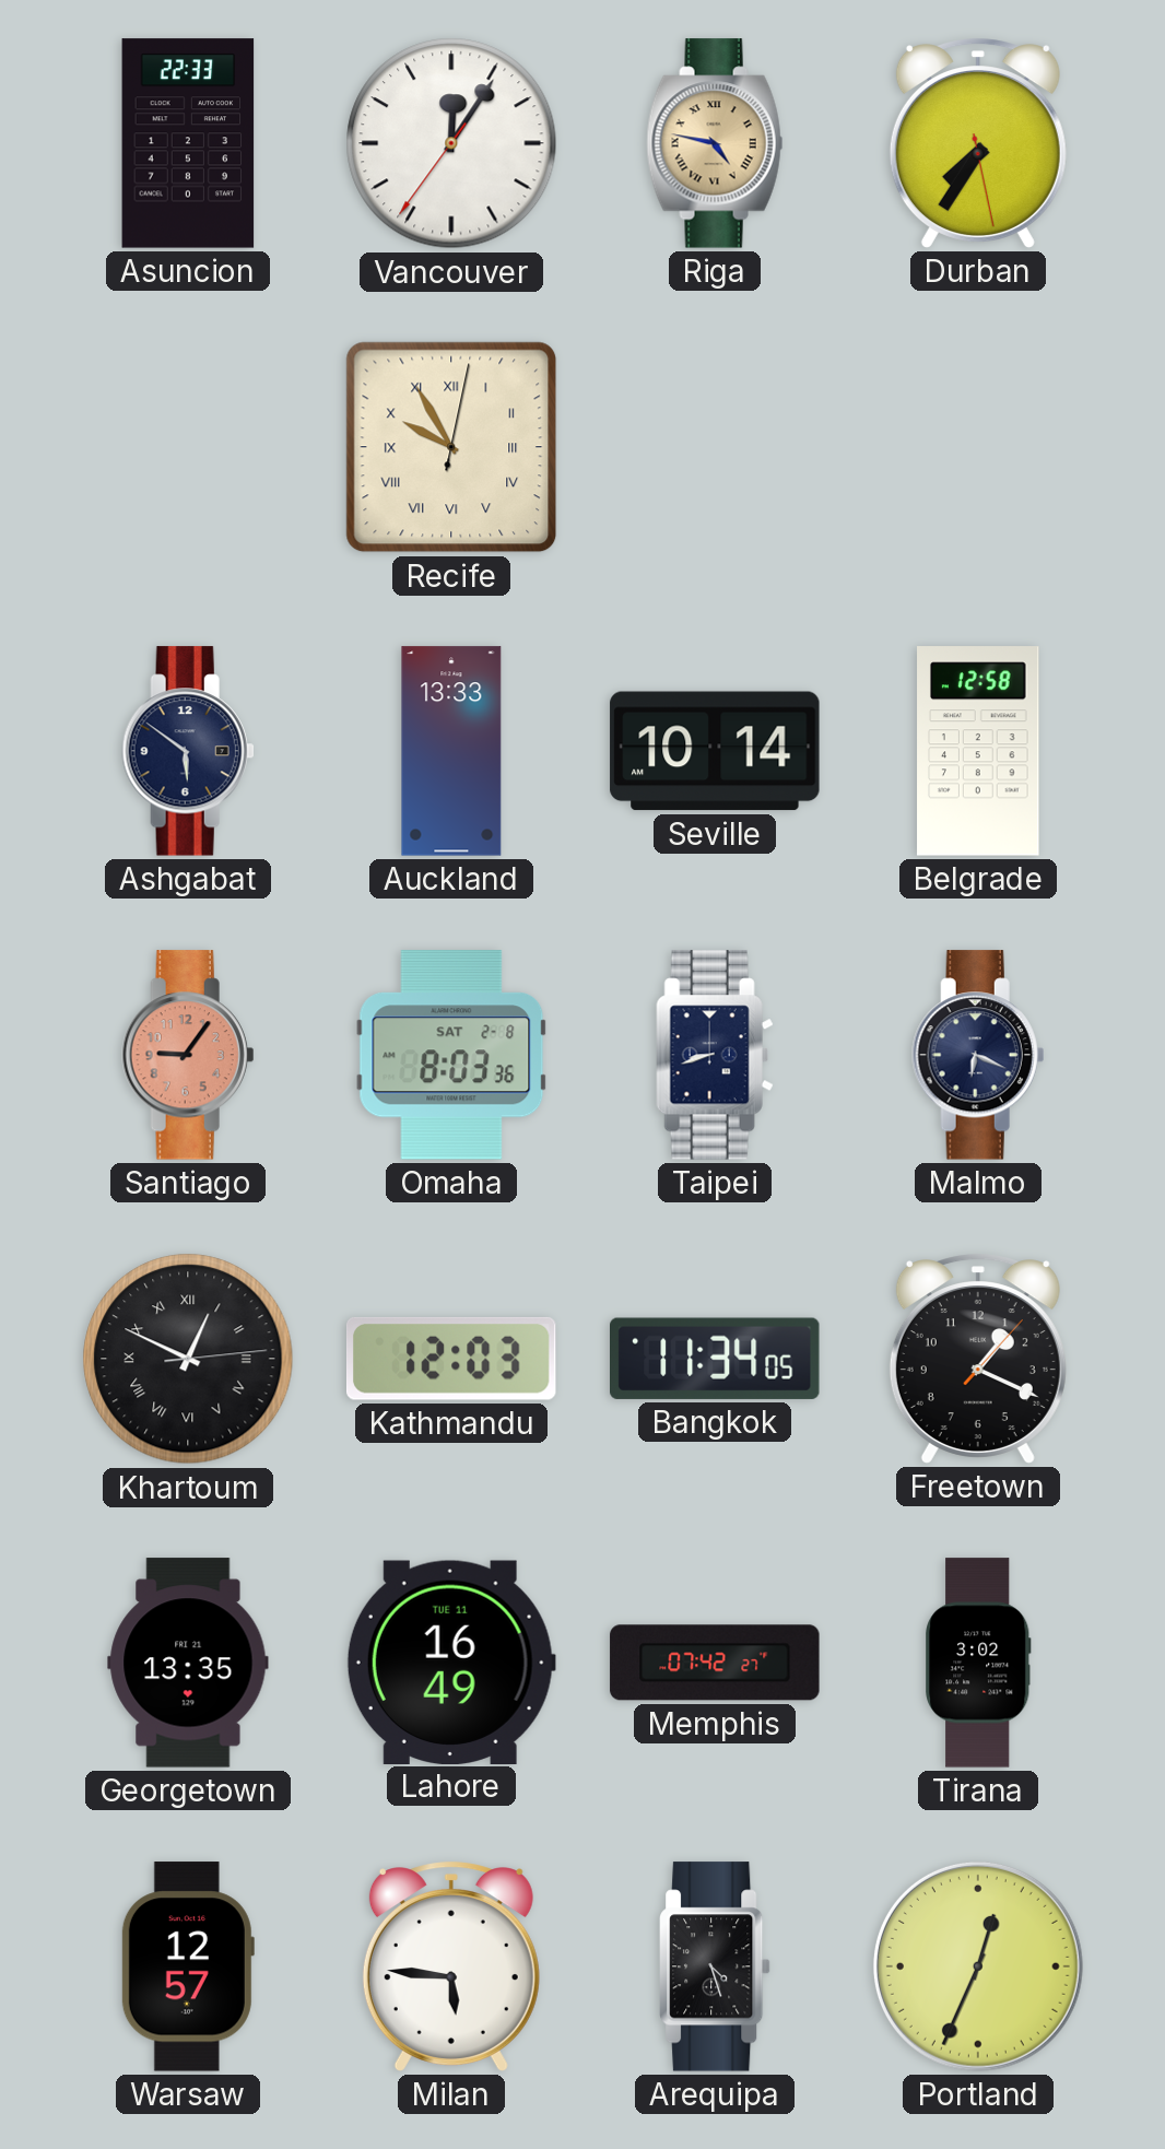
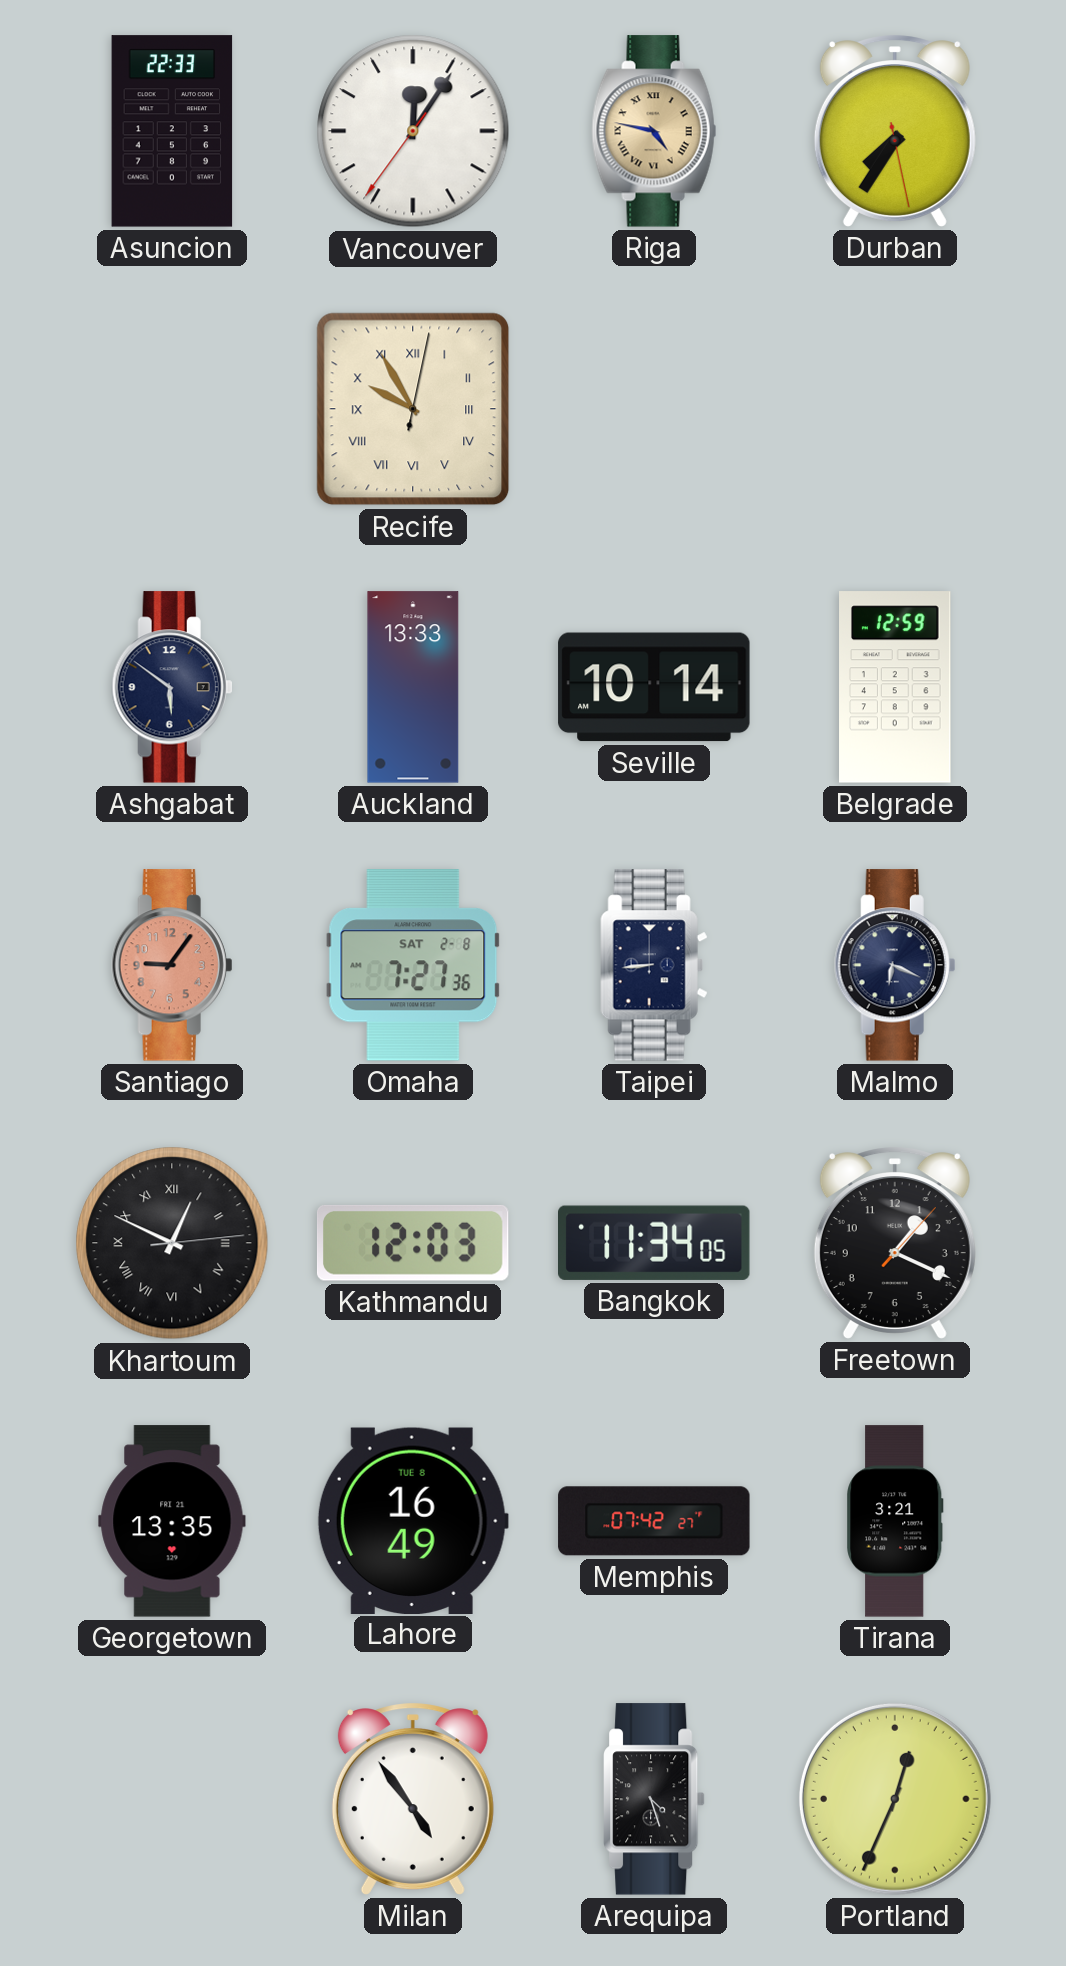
Belgrade: 12:58 -> 12:59 (895, 687)
Omaha: 8:03 -> 7:27 (413, 965)
Taipei: 8:42 -> 8:44 (654, 965)
Lahore date: TUE 11 -> TUE 8 (413, 1520)
Tirana: 3:02 -> 3:21 (895, 1521)
Warsaw: 12:57 -> none (187, 1966)
Milan: 5:46 -> 4:54 (413, 1799)
